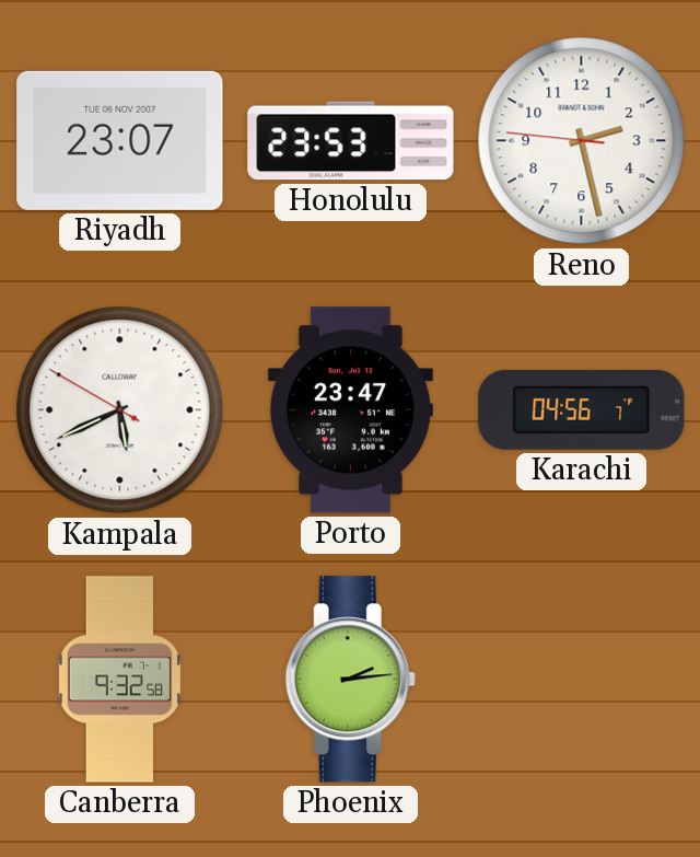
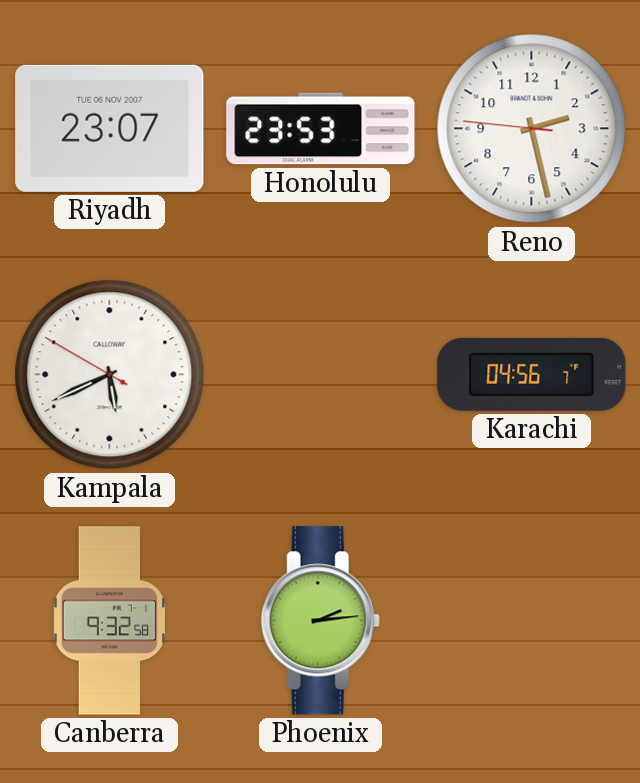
Porto: 23:47 -> none (350, 410)
